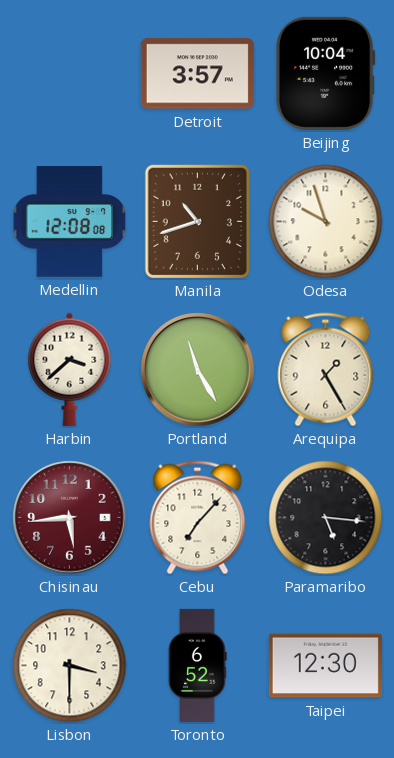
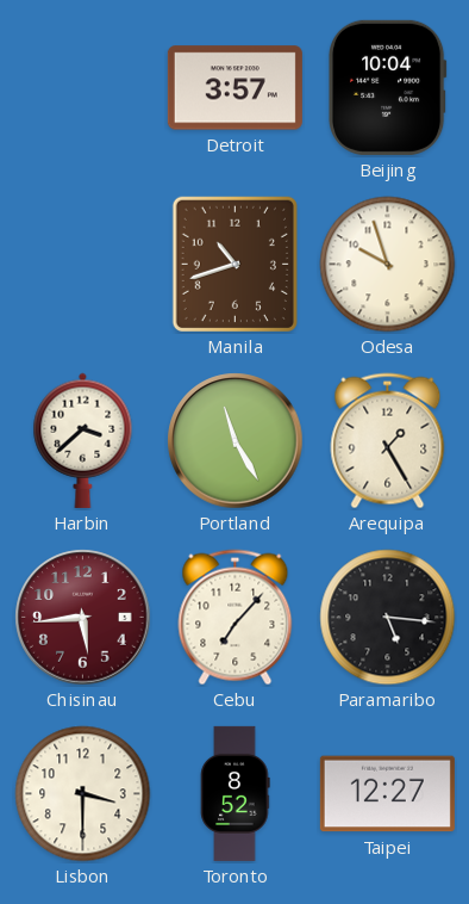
Medellin: 12:08 -> none (70, 222)
Toronto: 6:52 -> 8:52 (236, 793)
Taipei: 12:30 -> 12:27 (387, 794)
